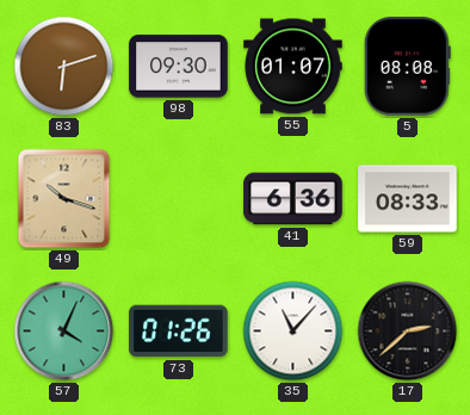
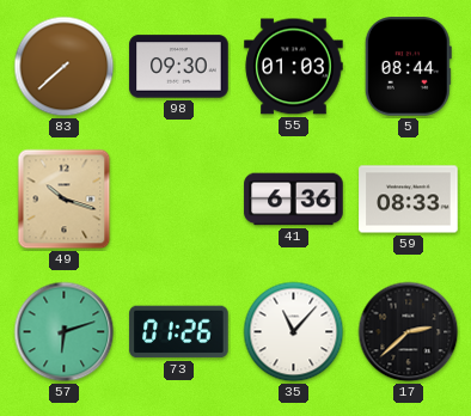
83: 6:12 -> 7:38 (65, 67)
55: 01:07 -> 01:03 (294, 67)
5: 08:08 -> 08:44 (408, 67)
57: 4:04 -> 6:12 (65, 332)
